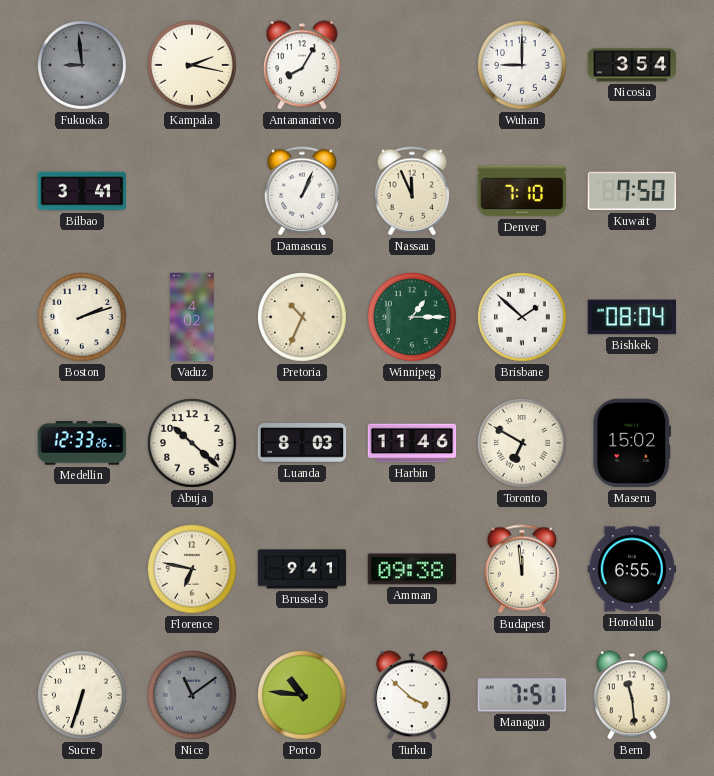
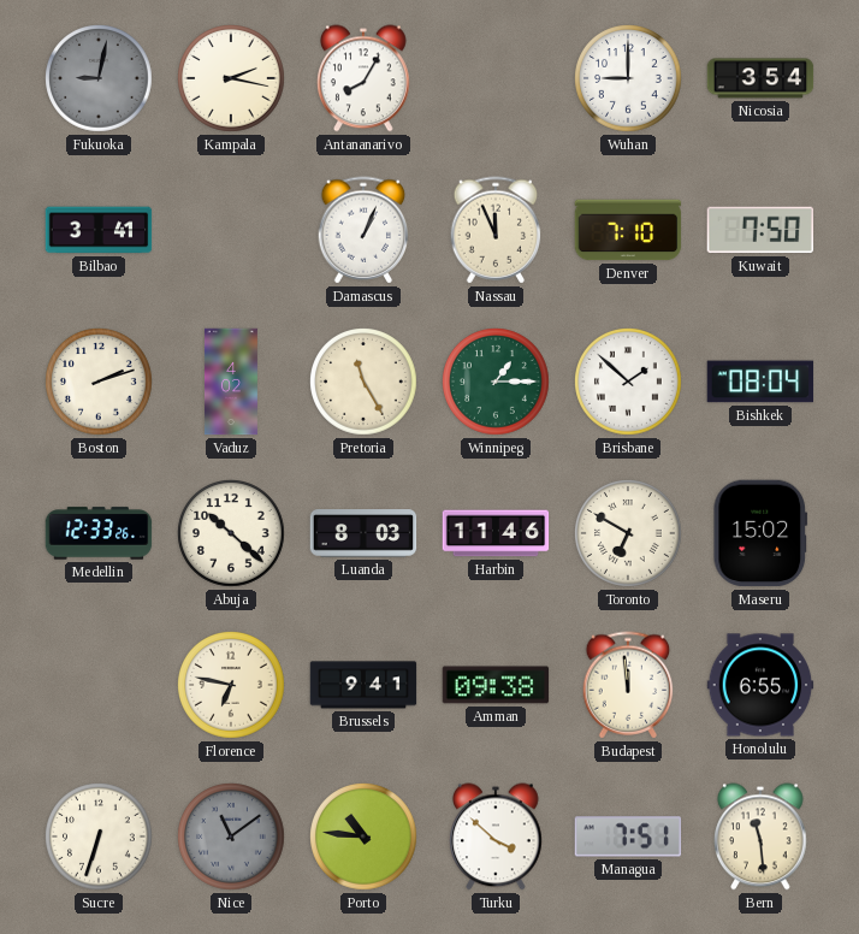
Fukuoka: 8:59 -> 9:02 (100, 79)
Pretoria: 10:34 -> 11:25 (365, 383)
